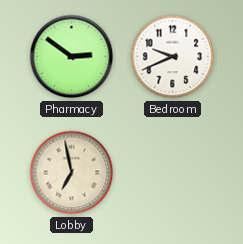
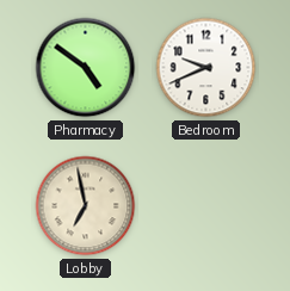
Pharmacy: 2:51 -> 4:51 (86, 68)
